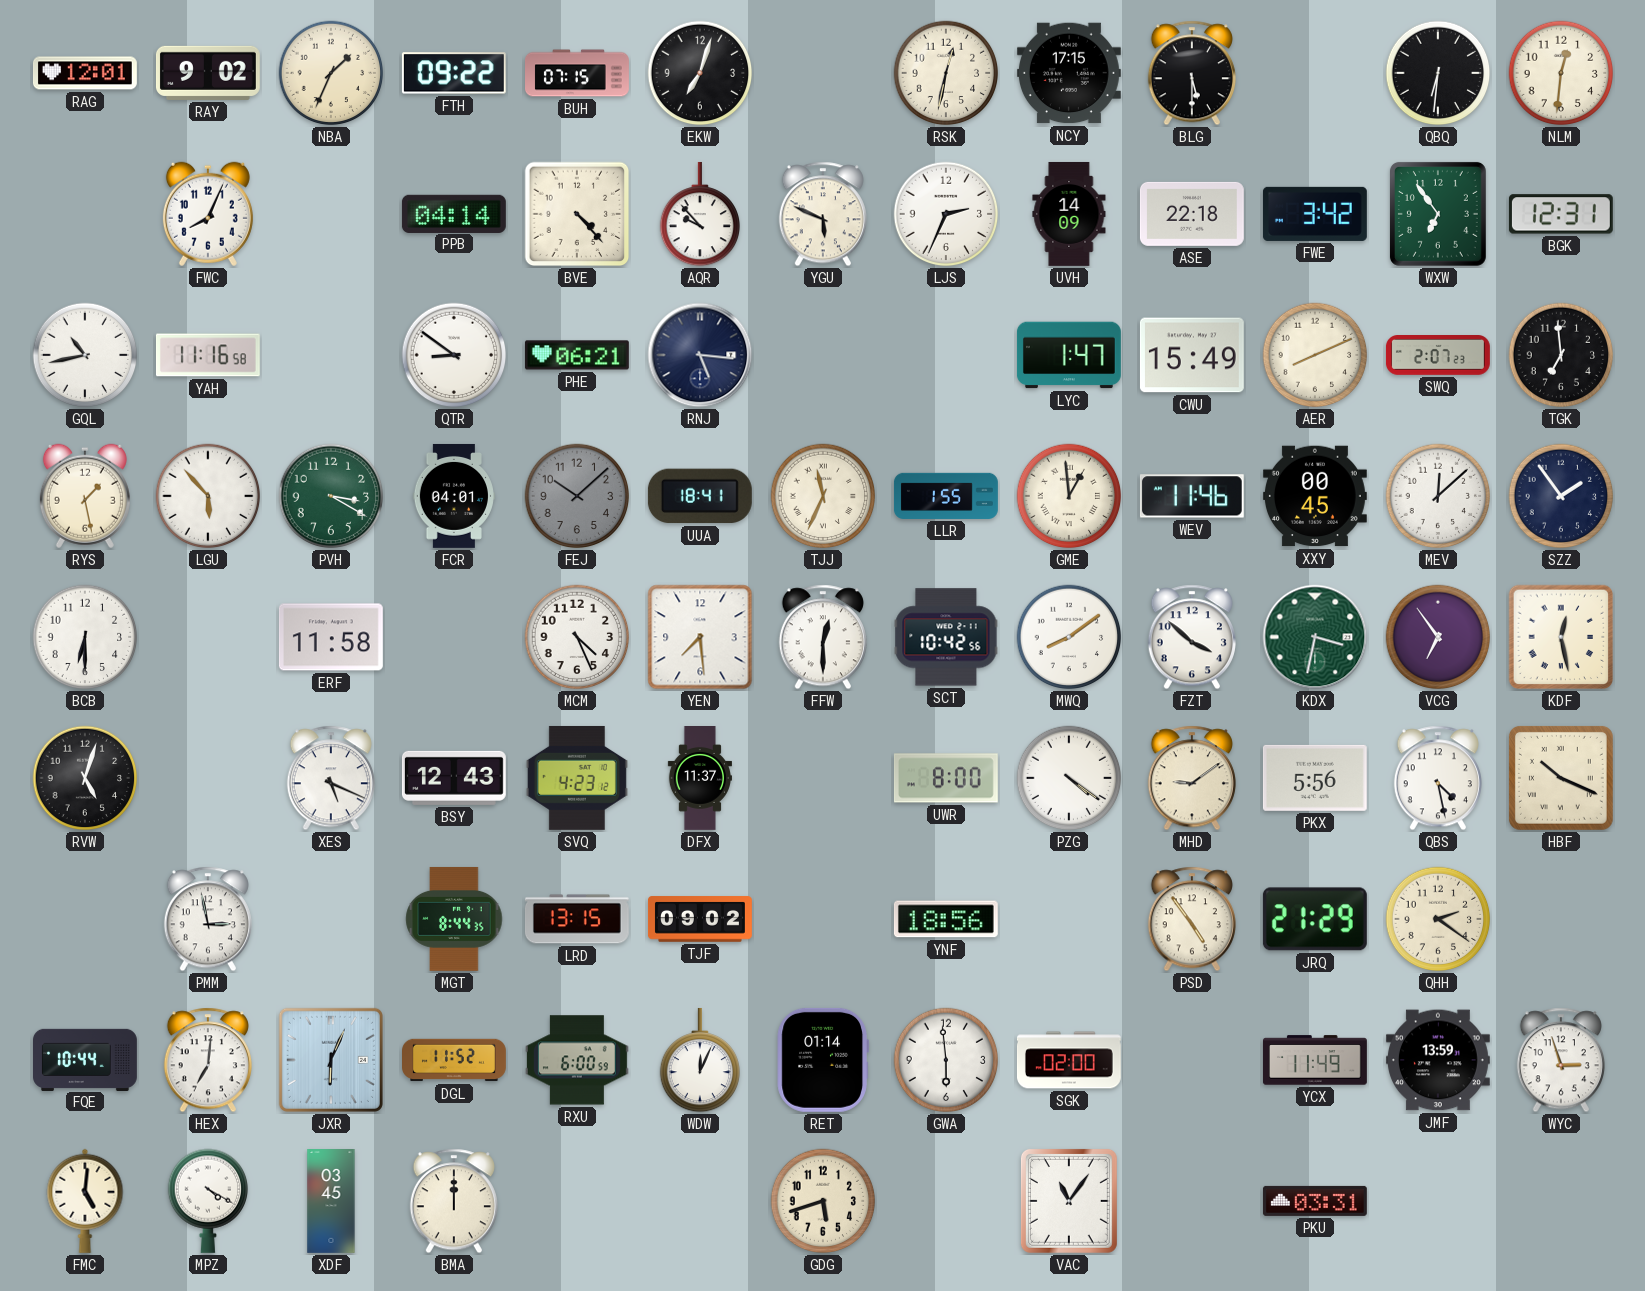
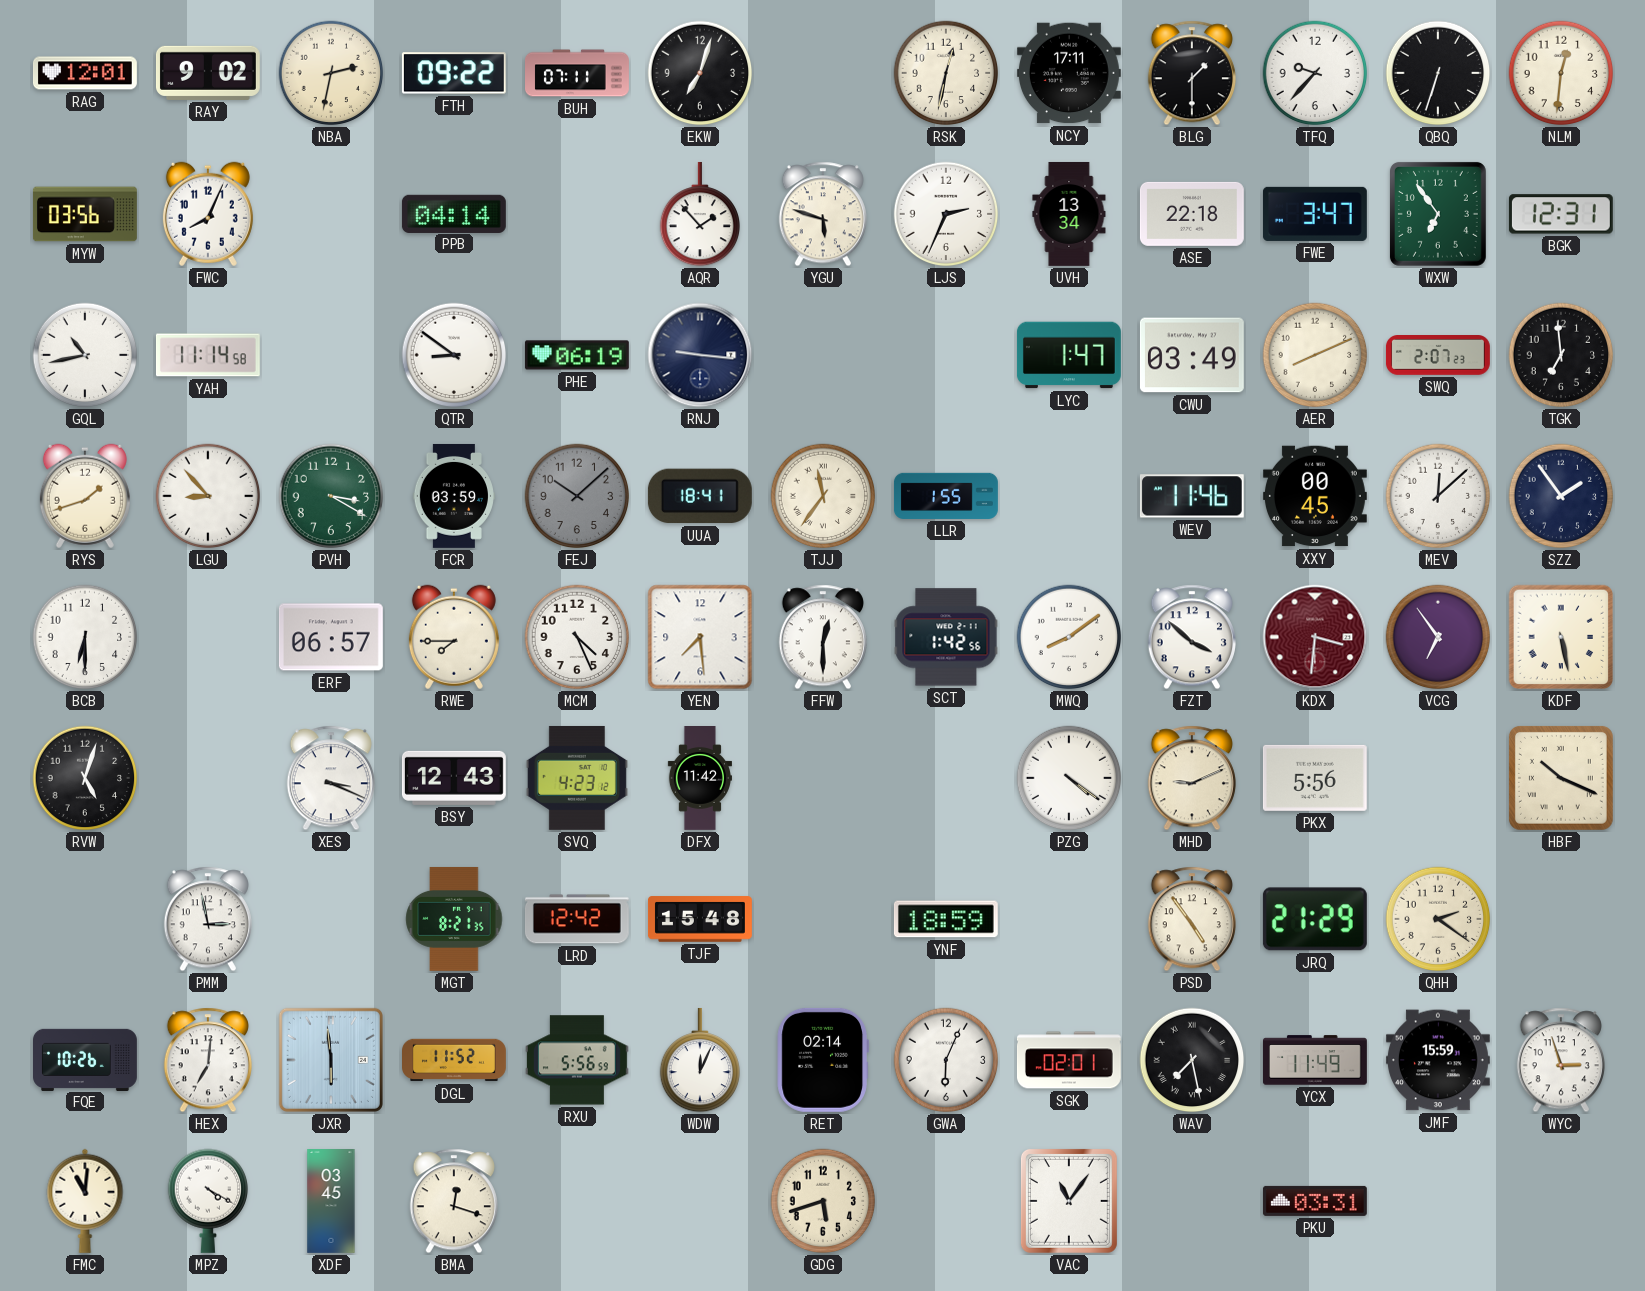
NBA: 1:34 -> 2:32 (331, 73)
BUH: 07:15 -> 07:11 (578, 73)
NCY: 17:15 -> 17:11 (1069, 73)
BLG: 5:30 -> 1:30 (1192, 73)
TFQ: none -> 9:37 (1315, 73)
QBQ: 6:31 -> 6:33 (1438, 73)
MYW: none -> 03:56 (85, 214)
BVE: 4:23 -> none (577, 214)
AQR: 9:53 -> 1:53 (699, 214)
YGU: 5:49 -> 5:48 (823, 214)
UVH: 14:09 -> 13:34 (1069, 214)
FWE: 3:42 -> 3:47 (1315, 214)
YAH: 11:16 -> 11:14 (208, 355)
PHE: 06:21 -> 06:19 (577, 355)
RNJ: 5:16 -> 9:16 (700, 355)
CWU: 15:49 -> 03:49 (1192, 355)
RYS: 1:28 -> 1:42 (85, 496)
LGU: 5:53 -> 8:53 (208, 496)
FCR: 04:01 -> 03:59 (454, 496)
TJJ: 11:34 -> 11:36 (823, 496)
GME: 12:59 -> none (1069, 496)
ERF: 11:58 -> 06:57 (331, 637)
RWE: none -> 7:45 (454, 637)
SCT: 10:42 -> 1:42 (946, 637)
KDX: 3:32 -> 3:31 (1315, 637)
KDX dial: green -> burgundy (1315, 637)
KDF: 12:28 -> 5:28 (1561, 637)
XES: 5:19 -> 3:19 (331, 778)
DFX: 11:37 -> 11:42 (700, 779)
UWR: 8:00 -> none (946, 778)
MHD: 9:09 -> 9:11 (1192, 778)
QBS: 4:28 -> none (1438, 778)
MGT: 8:44 -> 8:21 (454, 919)
LRD: 13:15 -> 12:42 (577, 919)
TJF: 09:02 -> 15:48 (701, 919)
YNF: 18:56 -> 18:59 (946, 919)
FQE: 10:44 -> 10:26 (86, 1059)
JXR: 6:04 -> 5:59 (331, 1060)
RXU: 6:00 -> 5:56 (577, 1060)
RET: 01:14 -> 02:14 (823, 1060)
GWA: 5:59 -> 6:04 (946, 1060)
SGK: 02:00 -> 02:01 (1069, 1060)
WAV: none -> 7:28 (1192, 1060)
JMF: 13:59 -> 15:59 (1438, 1060)
FMC: 5:01 -> 11:01 (85, 1201)
BMA: 12:00 -> 12:18 (454, 1201)
